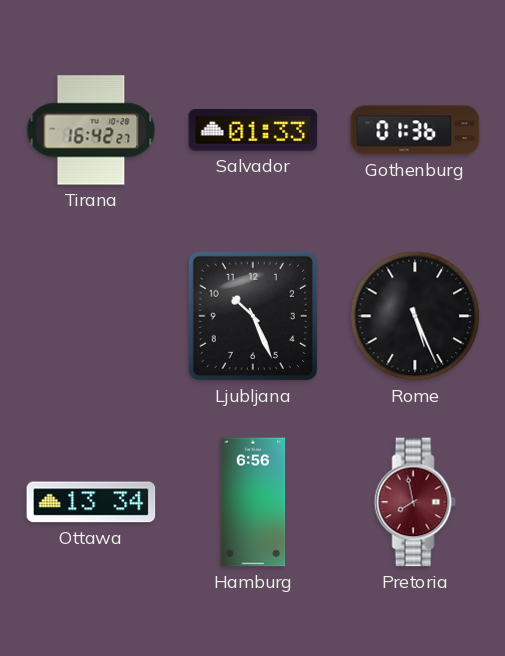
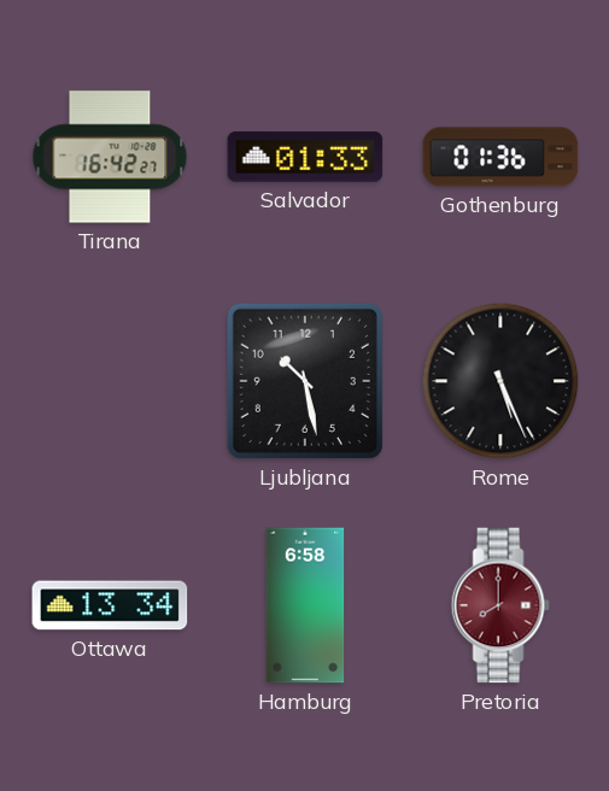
Ljubljana: 10:26 -> 10:28 (305, 381)
Hamburg: 6:56 -> 6:58 (305, 605)
Pretoria: 7:58 -> 8:00 (500, 605)
